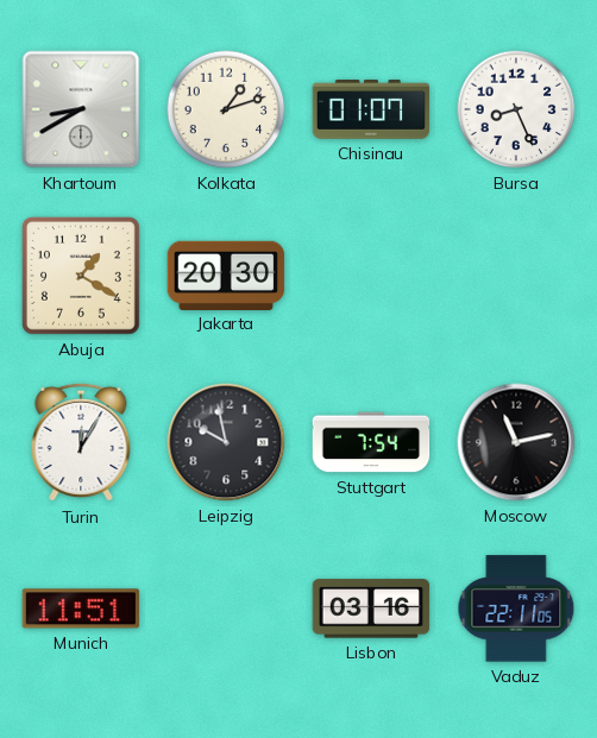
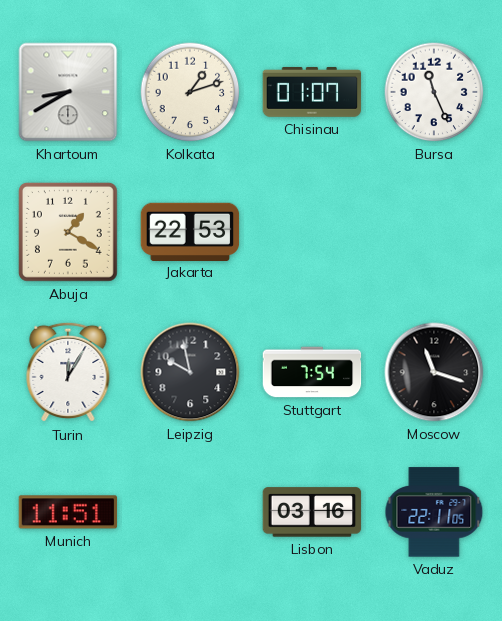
Bursa: 8:26 -> 11:26 (434, 92)
Jakarta: 20:30 -> 22:53 (190, 231)
Moscow: 11:13 -> 11:18 (434, 372)
